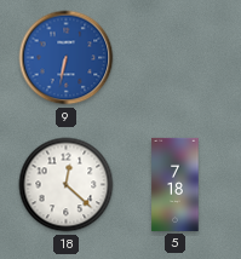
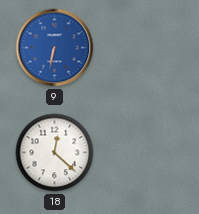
5: 7:18 -> none (176, 184)
